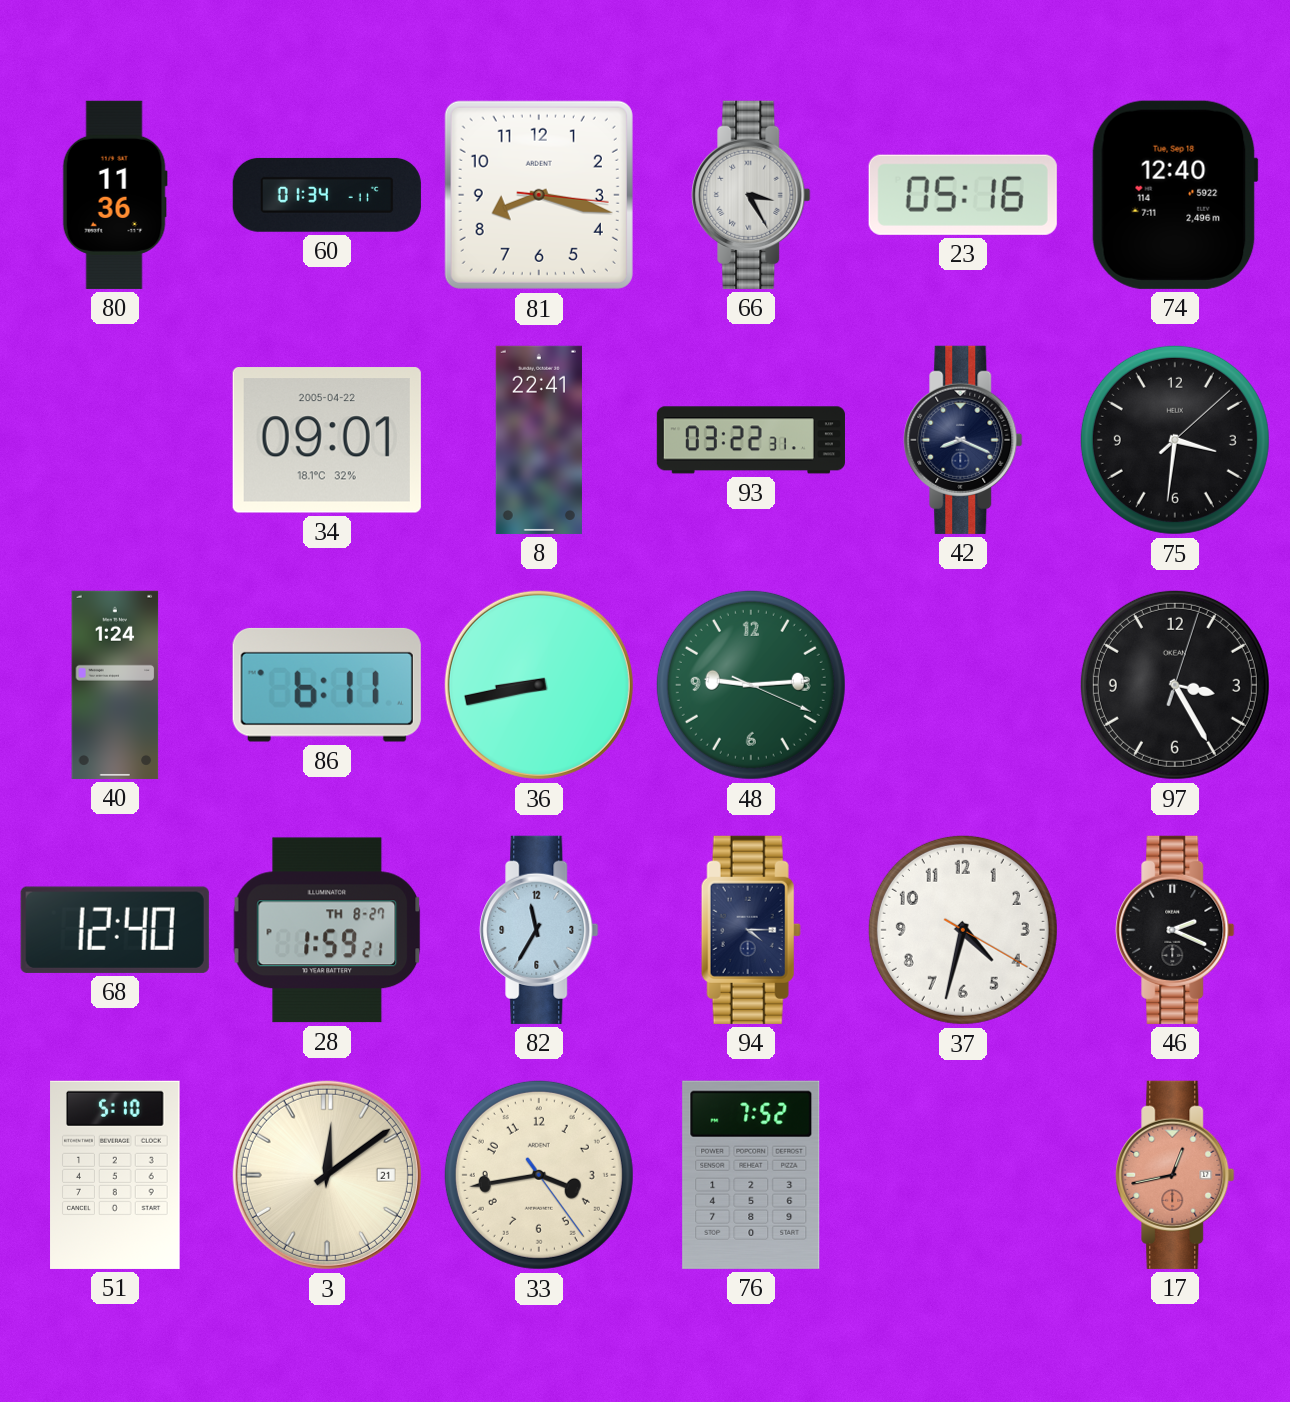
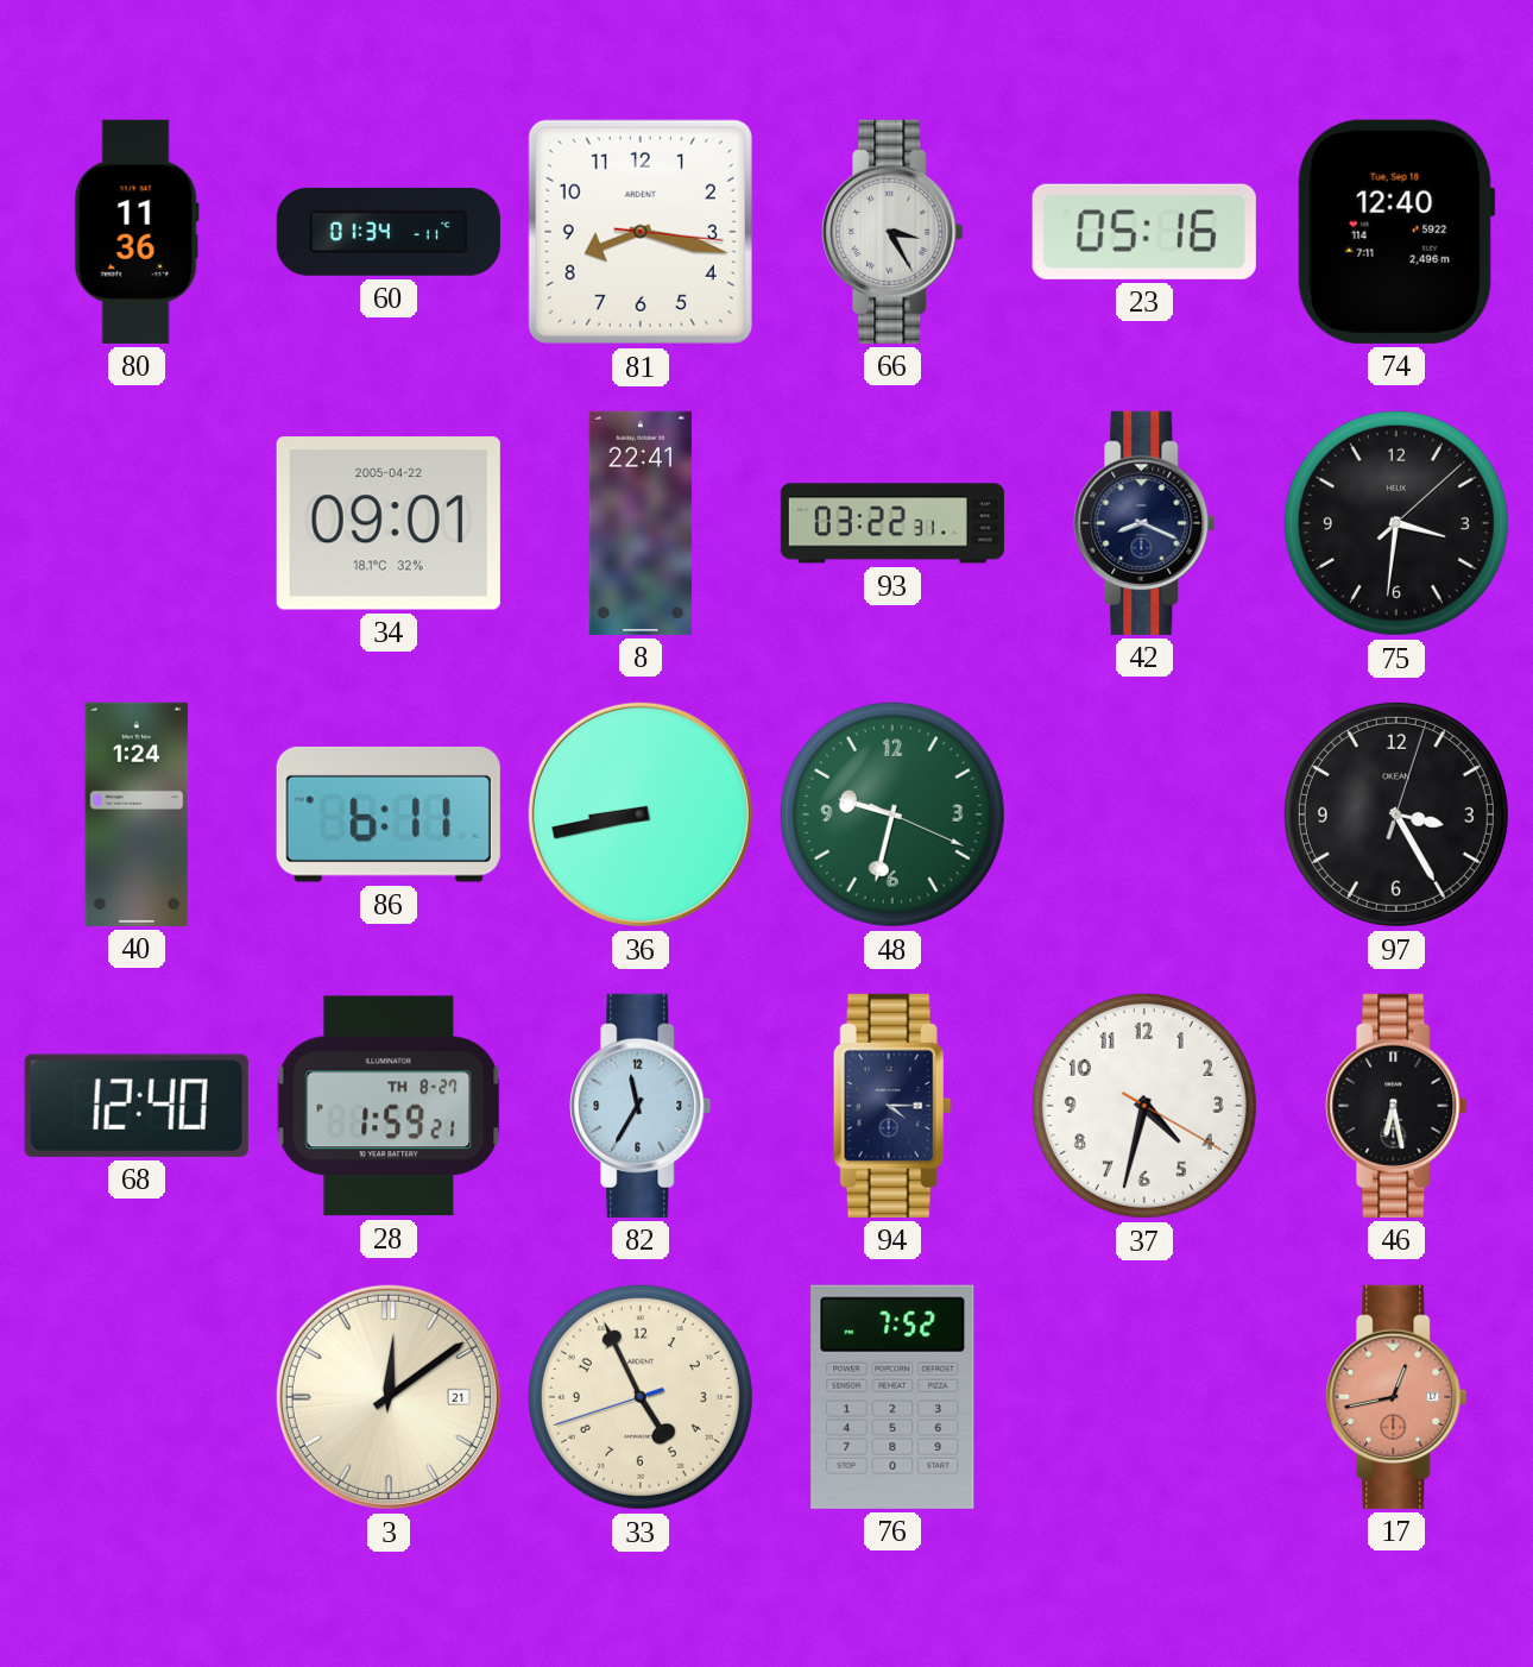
48: 9:14 -> 9:32 (892, 814)
46: 2:19 -> 6:28 (1396, 1106)
51: 5:10 -> none (115, 1175)
33: 3:43 -> 4:55 (641, 1397)
